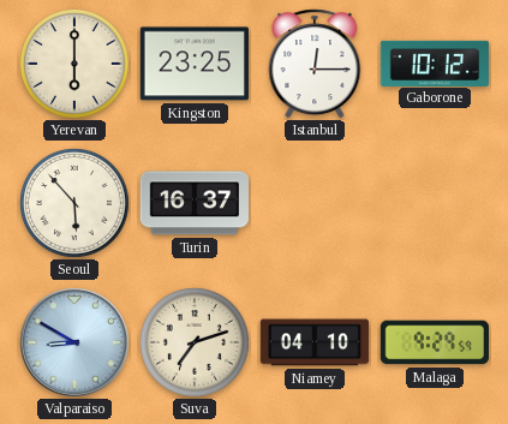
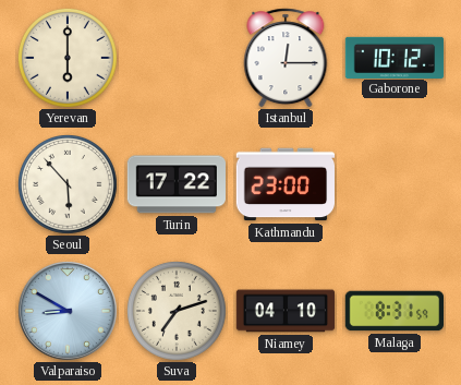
Kingston: 23:25 -> none (193, 64)
Turin: 16:37 -> 17:22 (175, 184)
Kathmandu: none -> 23:00 (284, 184)
Malaga: 9:29 -> 8:31 (395, 311)
